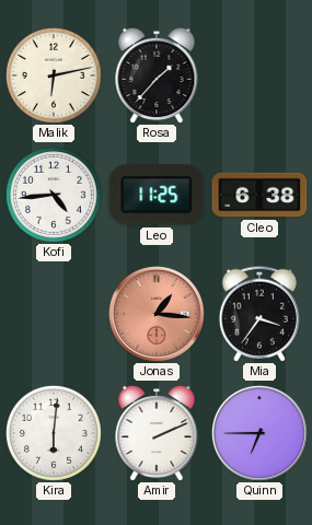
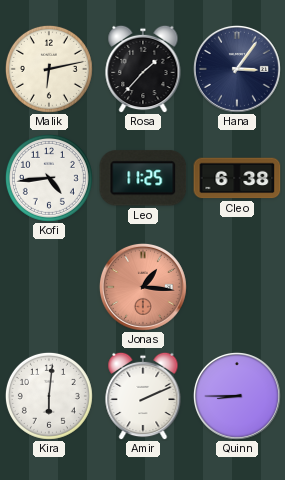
Hana: none -> 3:06 (237, 69)
Mia: 3:36 -> none (259, 314)
Quinn: 6:45 -> 8:45 (237, 396)
